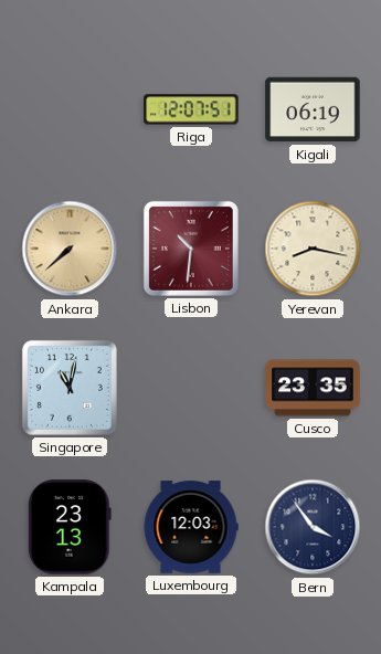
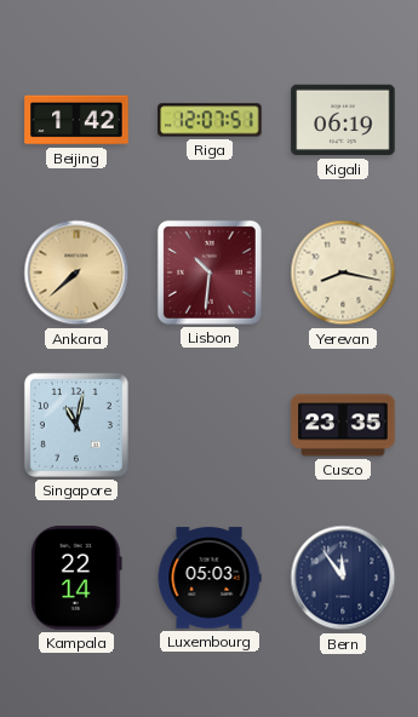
Beijing: none -> 1:42 (76, 120)
Kampala: 23:13 -> 22:14 (76, 578)
Luxembourg: 12:03 -> 05:03 (210, 578)
Bern: 3:54 -> 11:54 (343, 578)
